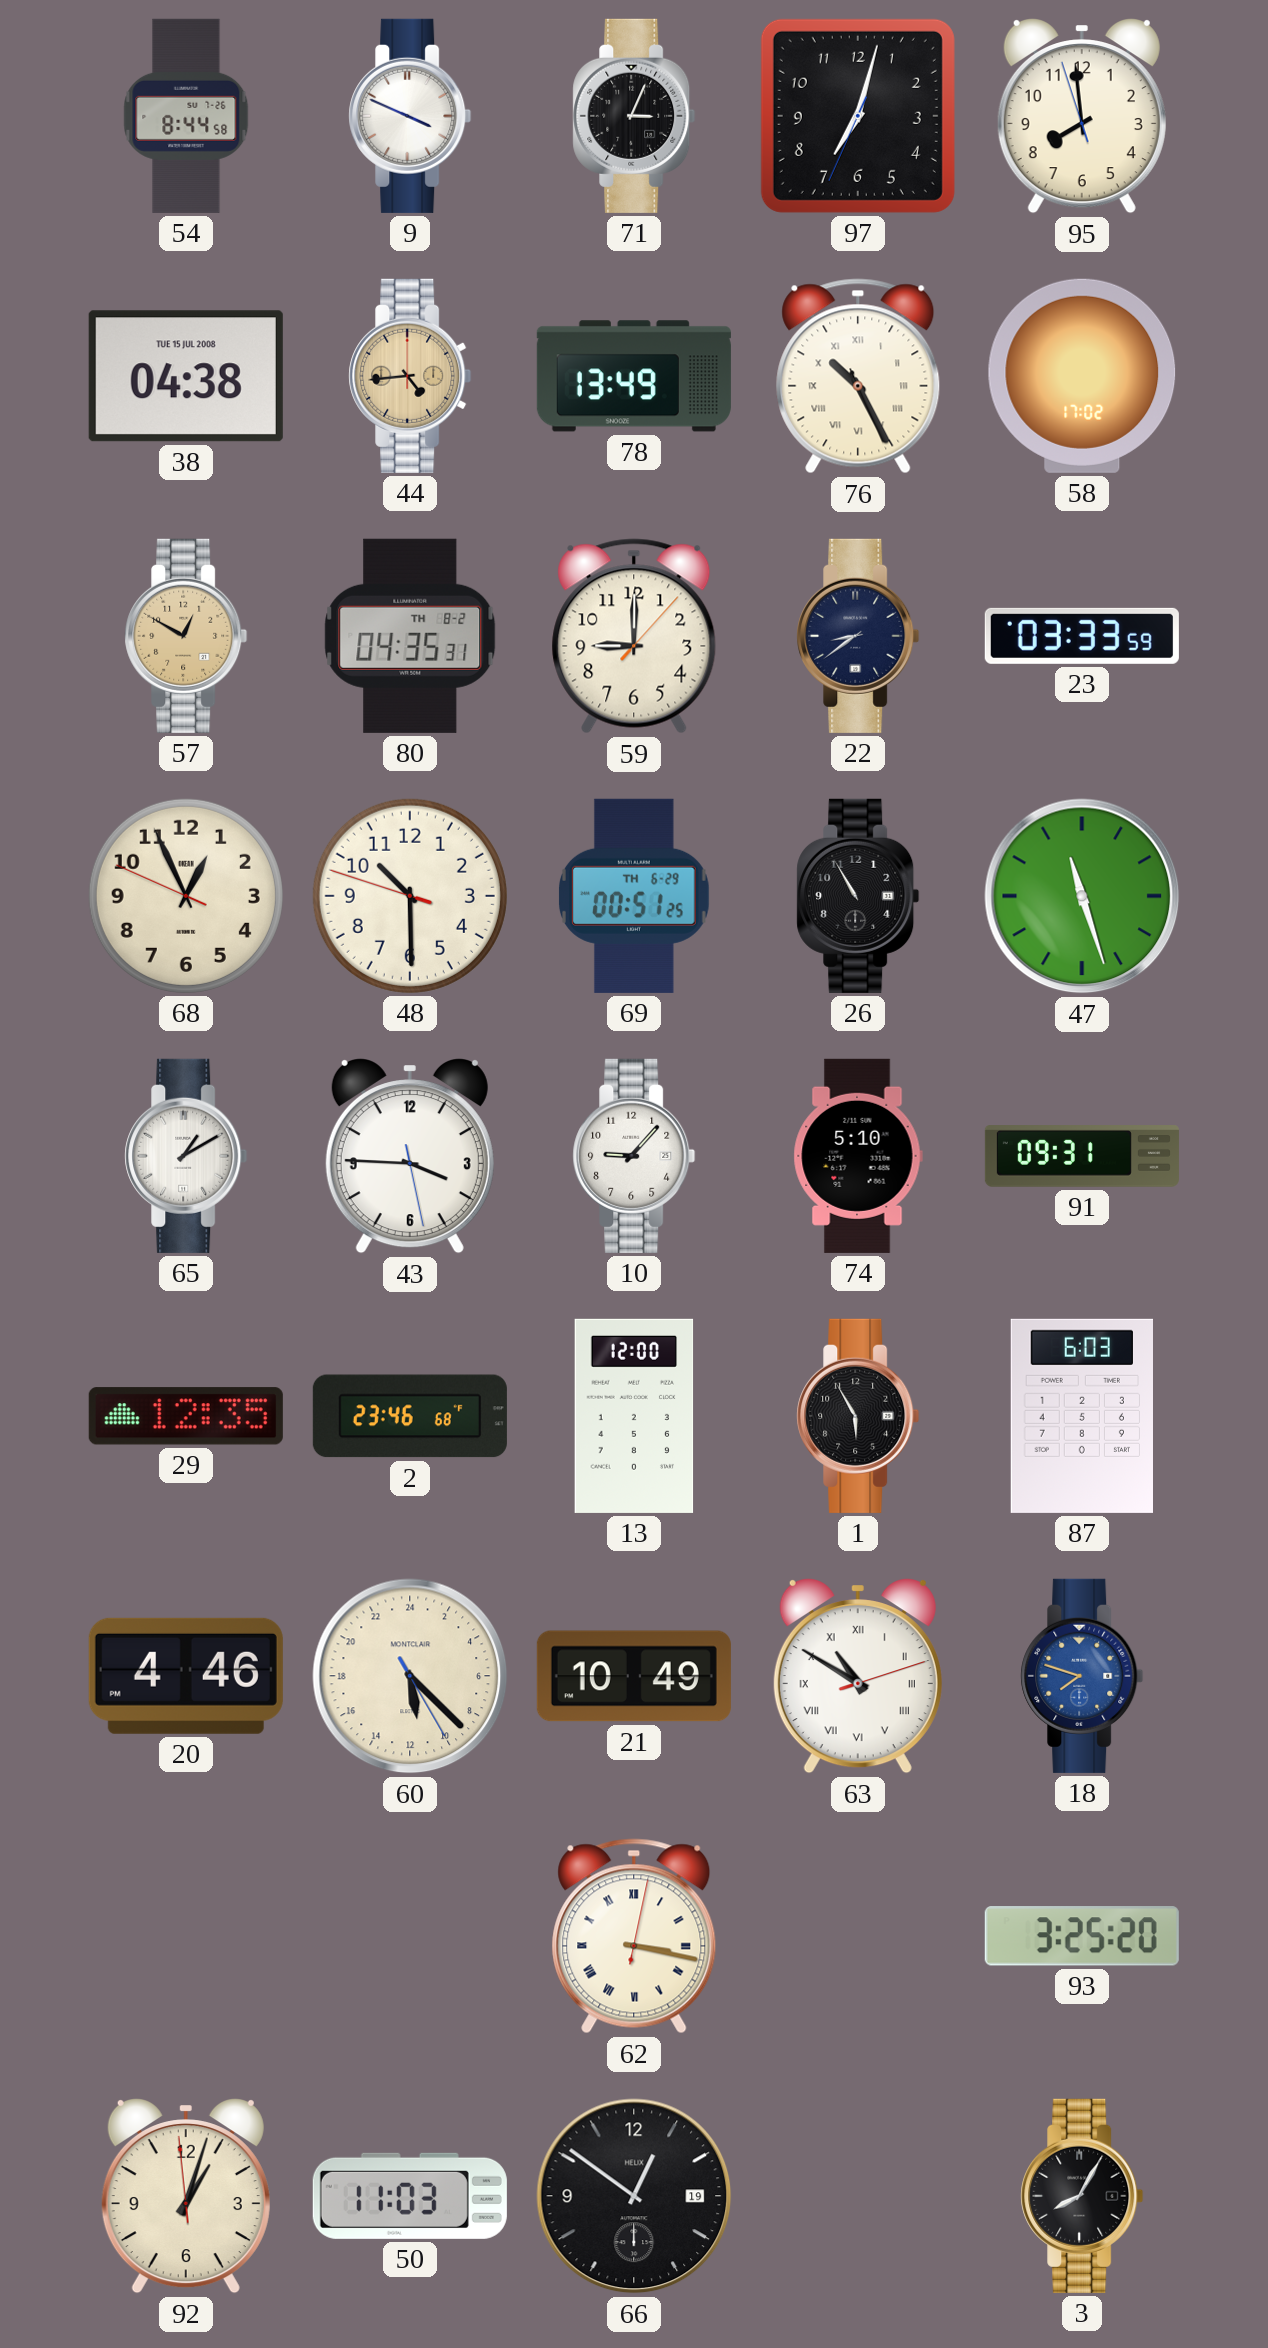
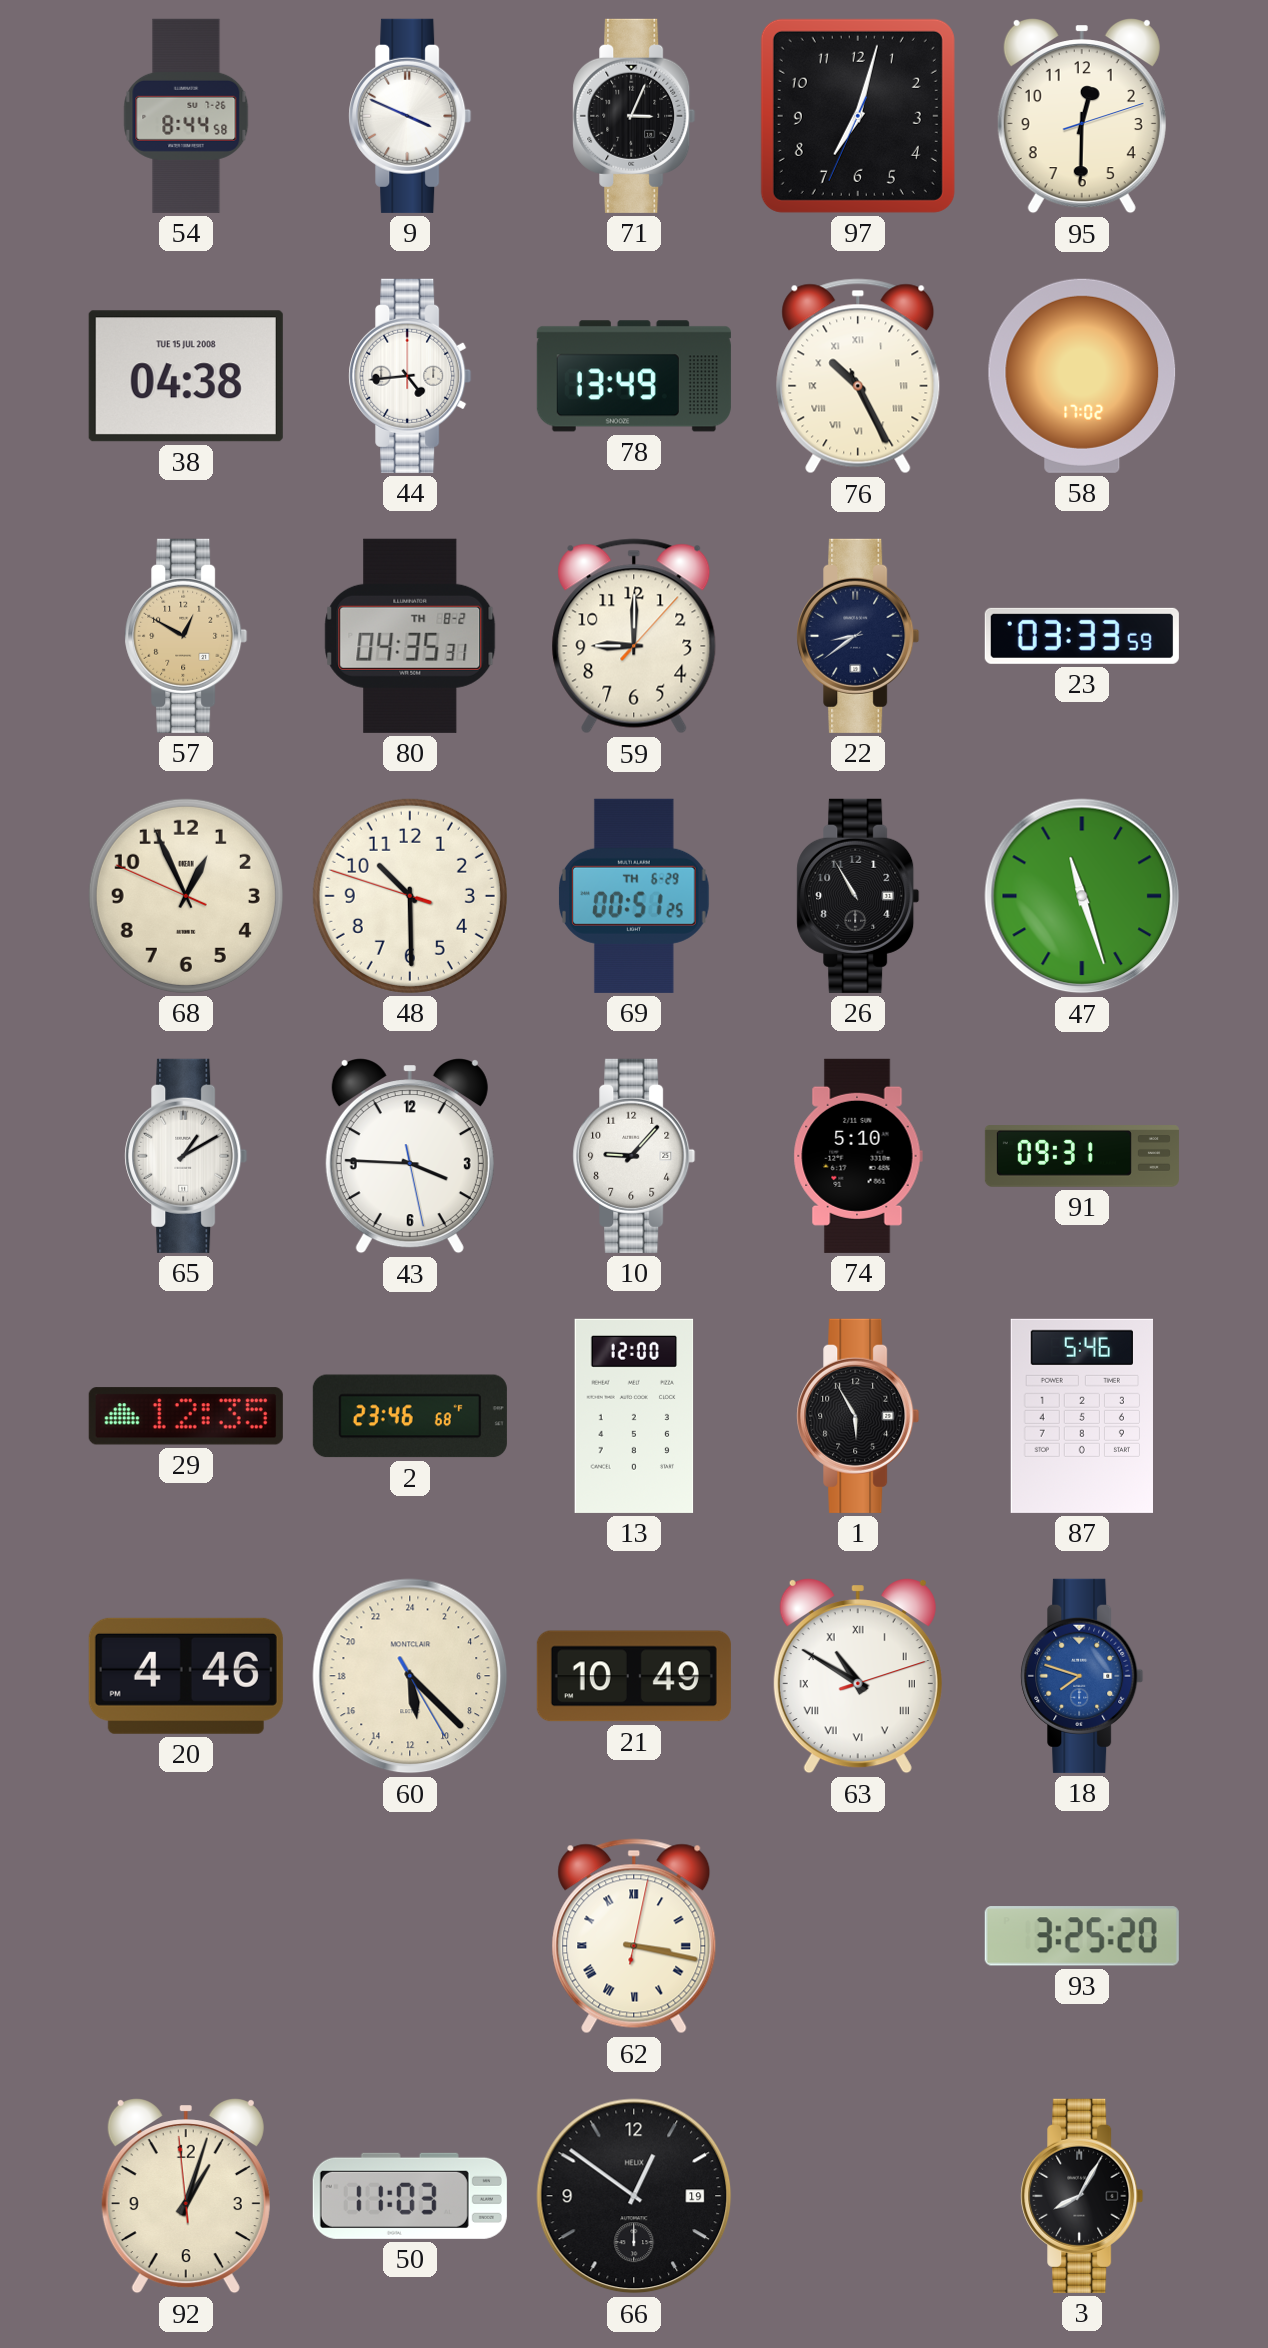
95: 7:58 -> 12:30 (1082, 117)
44 dial: champagne -> white (410, 376)
87: 6:03 -> 5:46 (1081, 1416)
